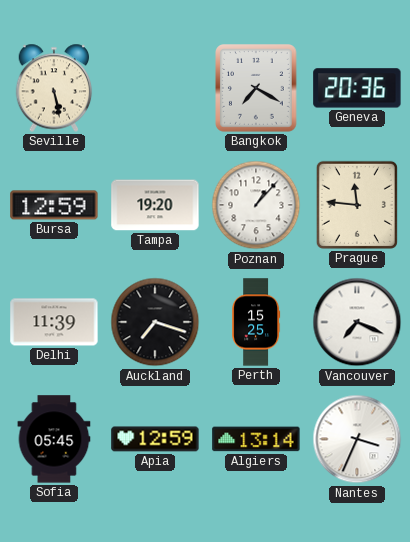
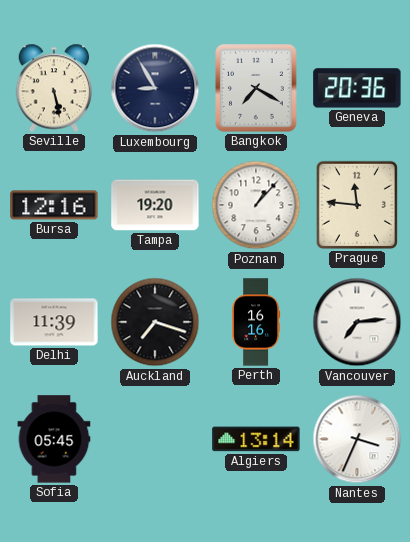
Luxembourg: none -> 8:55 (155, 88)
Bursa: 12:59 -> 12:16 (54, 205)
Perth: 15:25 -> 16:16 (256, 322)
Vancouver: 7:19 -> 7:14 (357, 322)
Apia: 12:59 -> none (155, 439)
